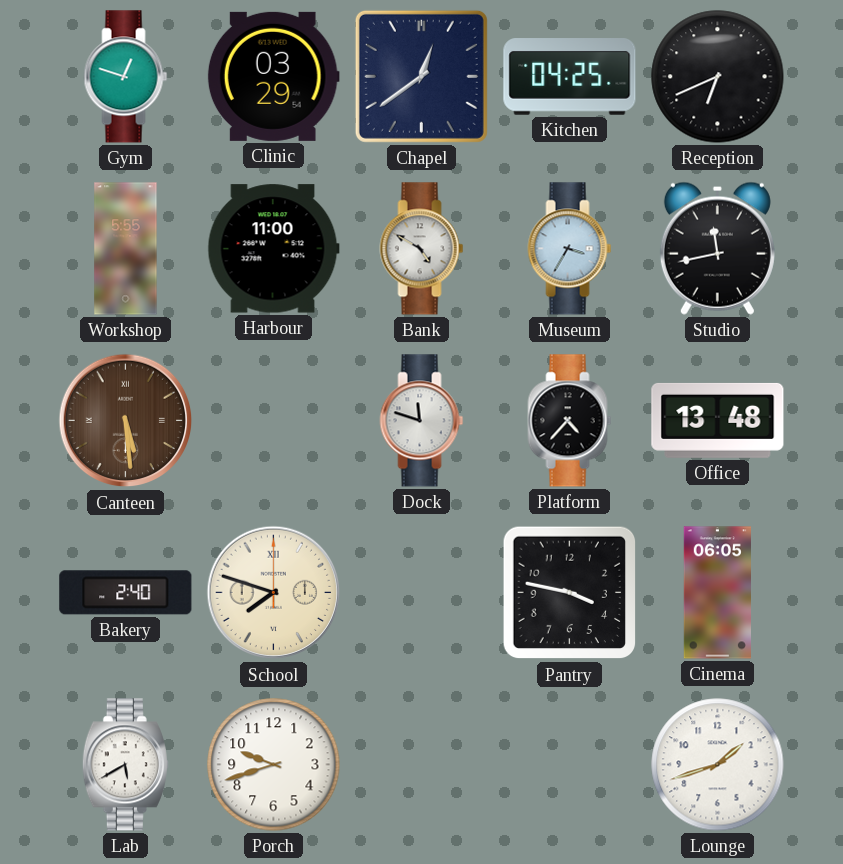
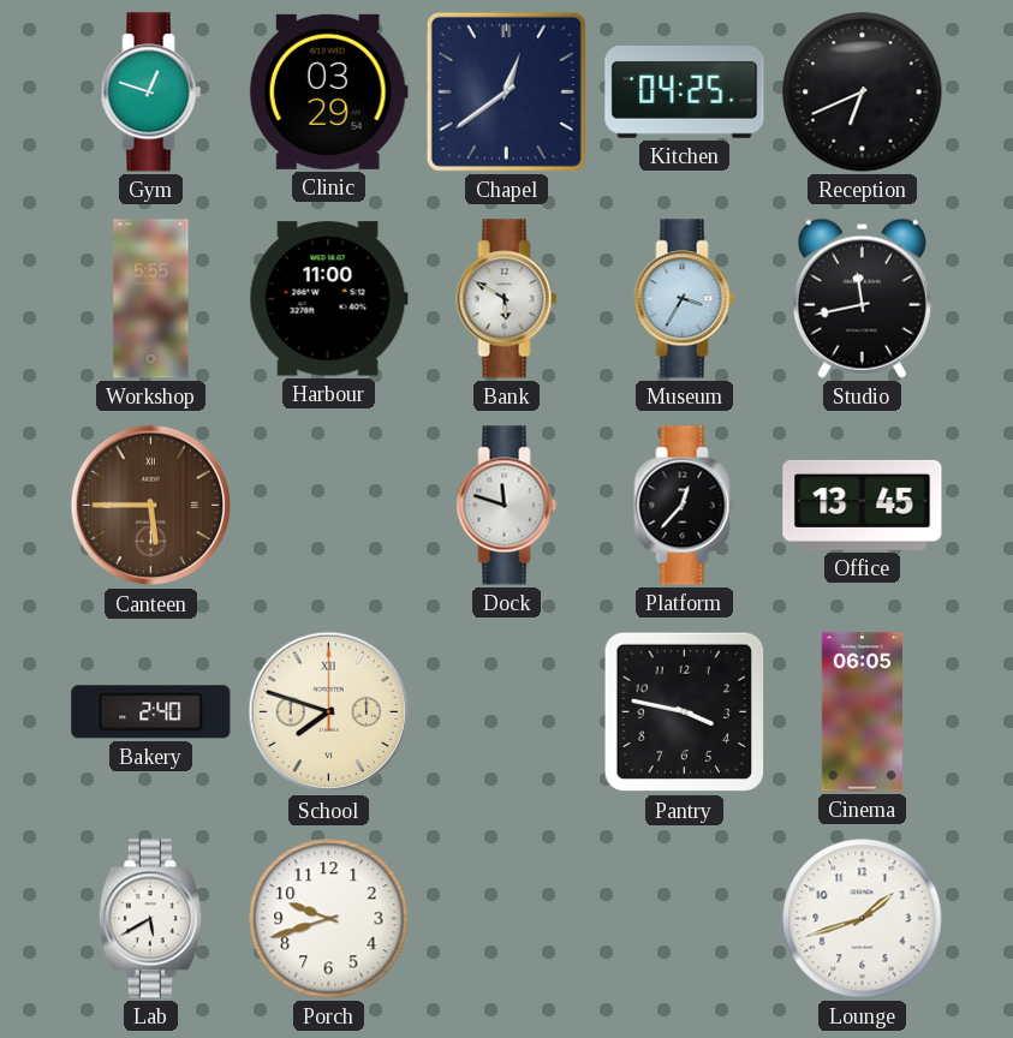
Bank: 4:50 -> 5:50 (507, 299)
Canteen: 5:29 -> 5:45 (151, 506)
Platform: 4:37 -> 12:37 (685, 506)
Office: 13:48 -> 13:45 (863, 505)
